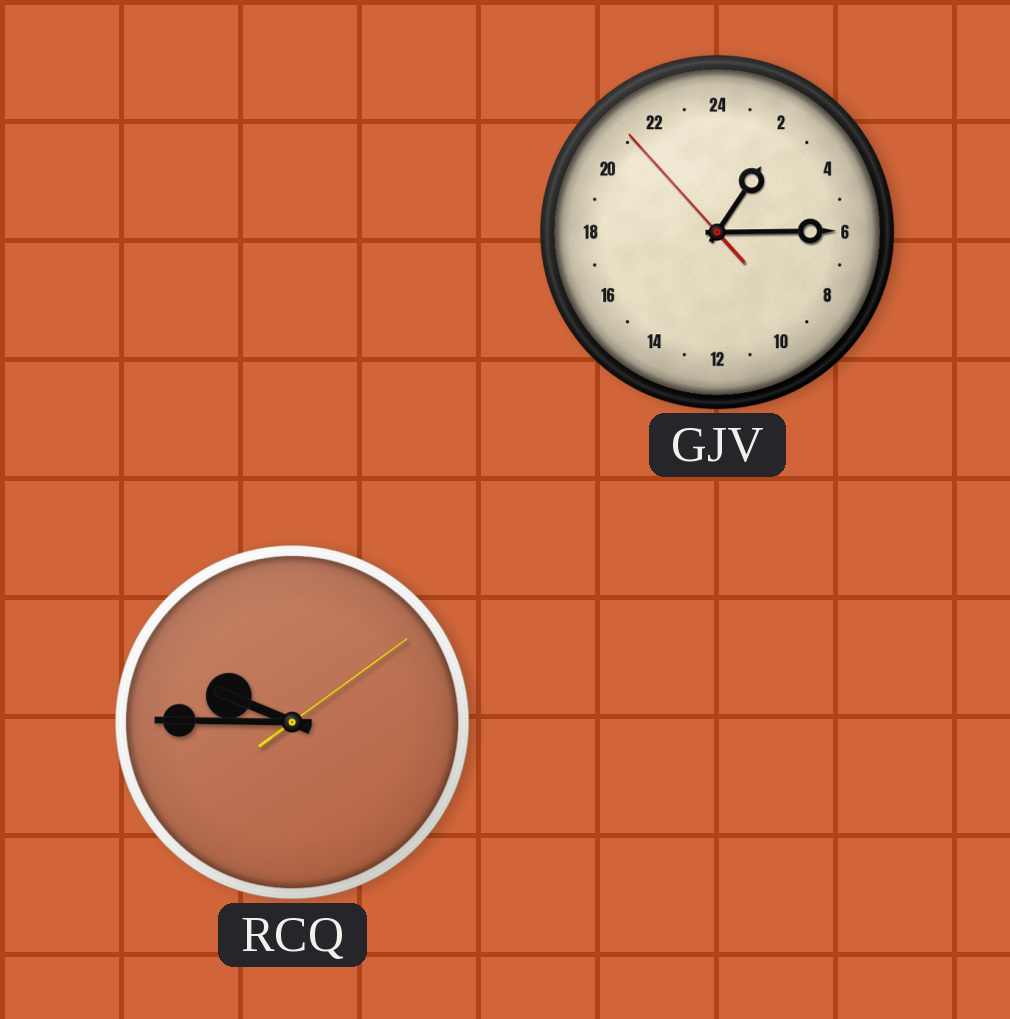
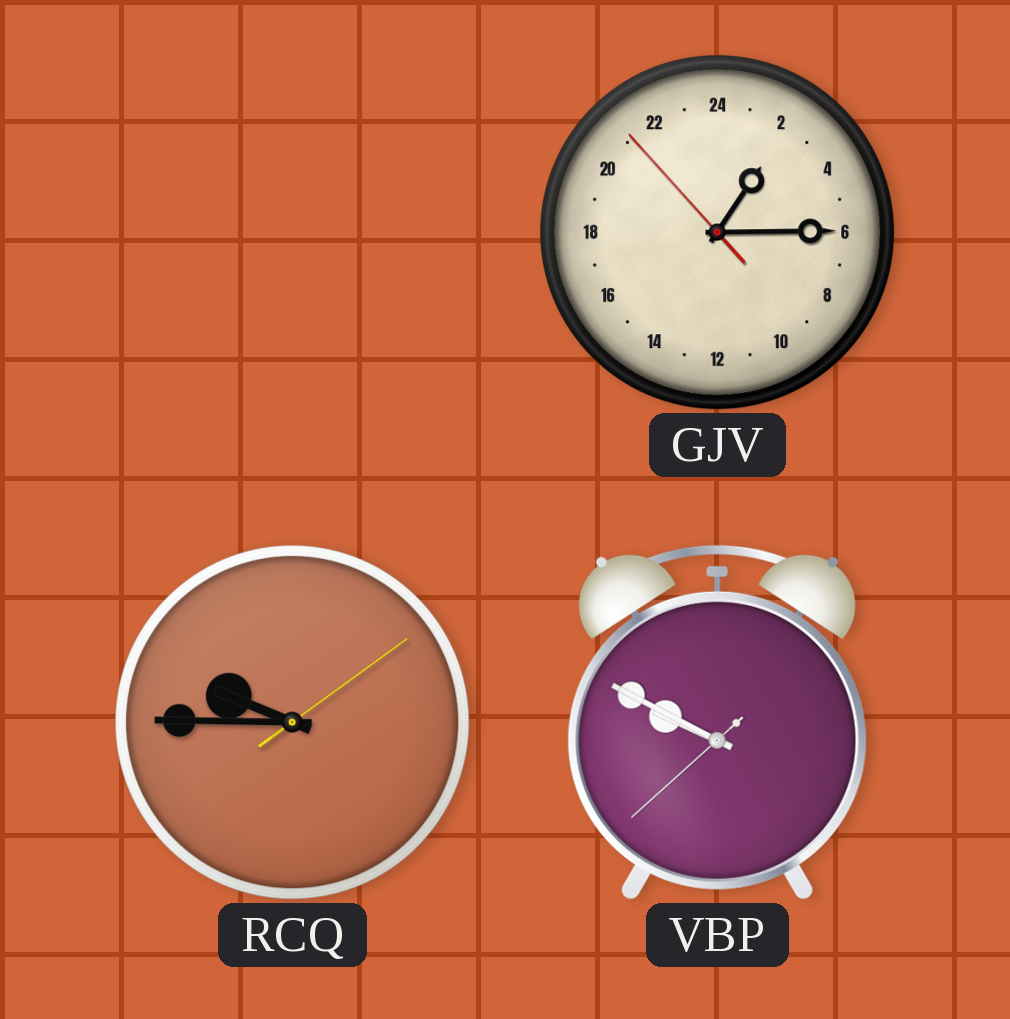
VBP: none -> 9:49 (717, 722)
